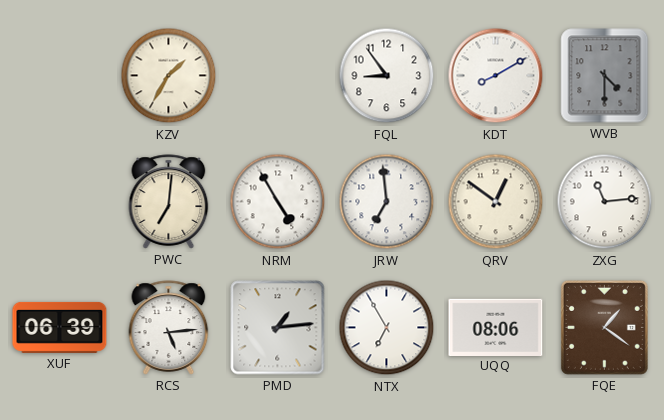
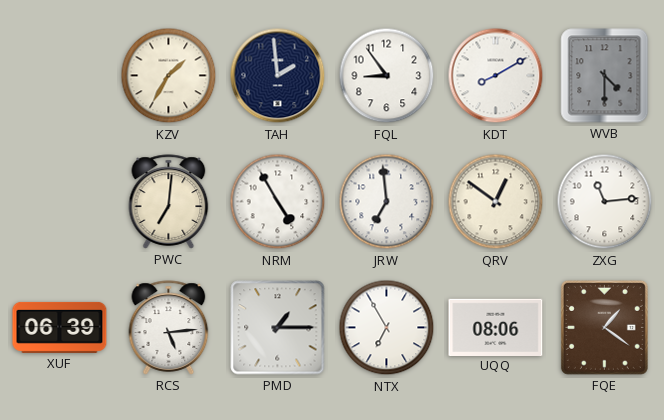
TAH: none -> 1:59 (278, 76)
PMD: 1:14 -> 1:15 (278, 328)
